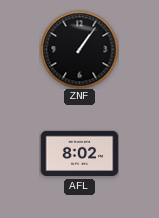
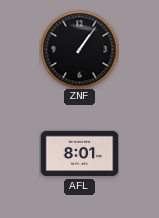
AFL: 8:02 -> 8:01 (79, 154)
